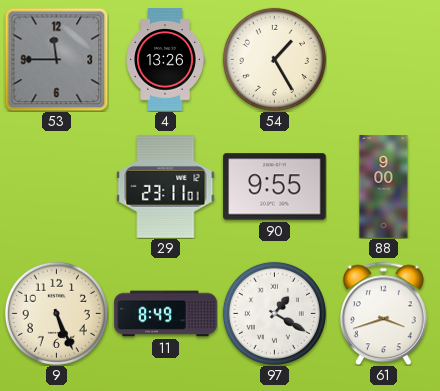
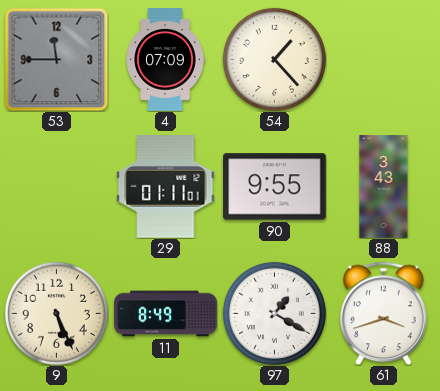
4: 13:26 -> 07:09 (165, 60)
54: 1:25 -> 1:23 (274, 59)
29: 23:11 -> 01:11 (166, 187)
88: 9:00 -> 3:43 (384, 187)
